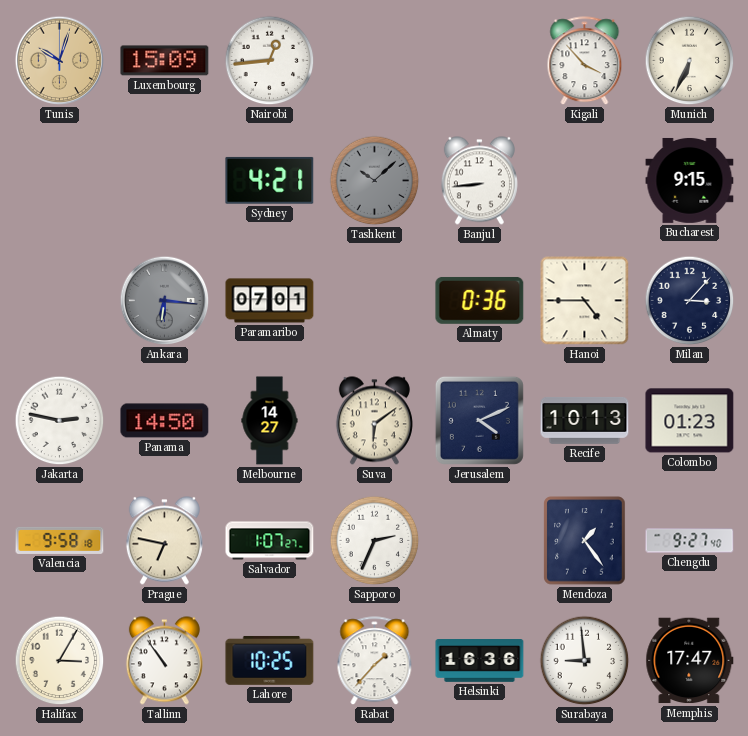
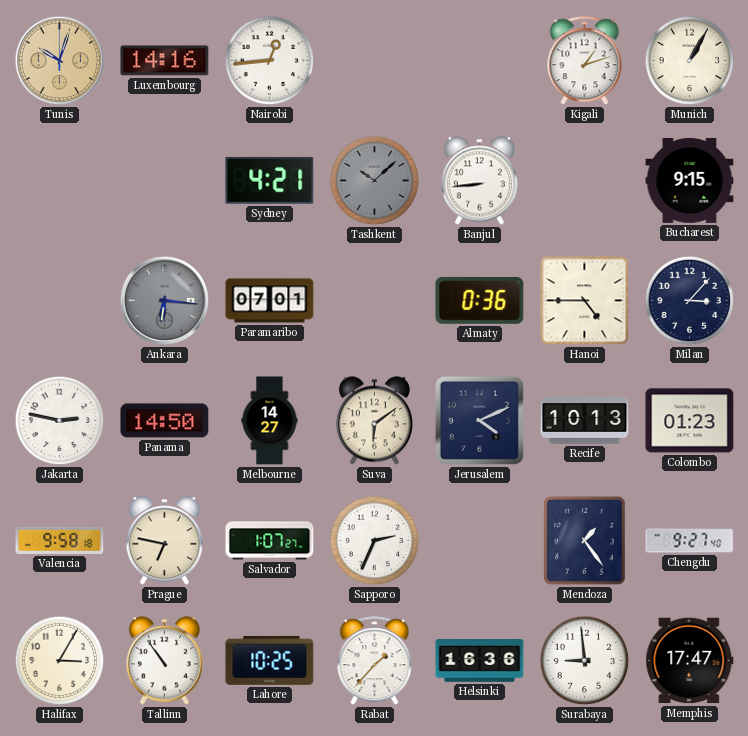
Luxembourg: 15:09 -> 14:16 (165, 61)
Kigali: 3:53 -> 1:12 (585, 61)
Munich: 6:34 -> 1:05 (690, 61)
